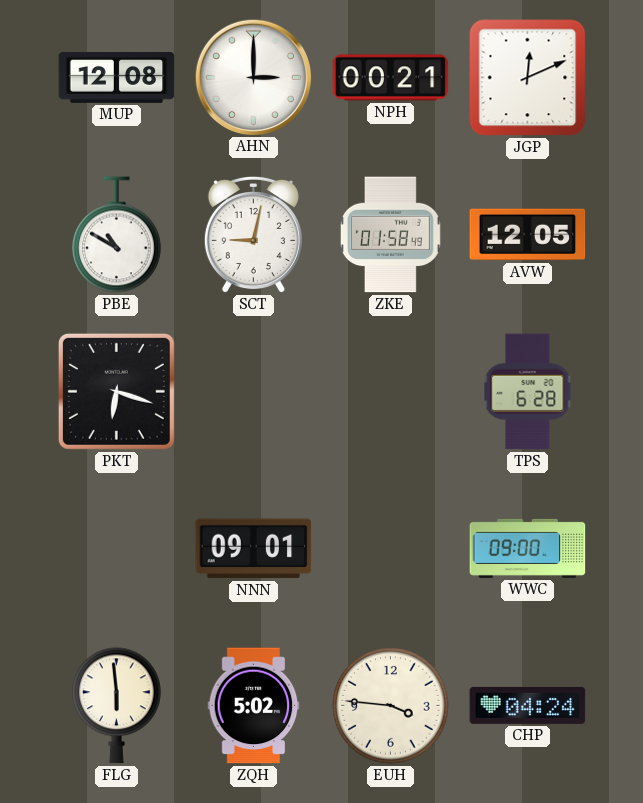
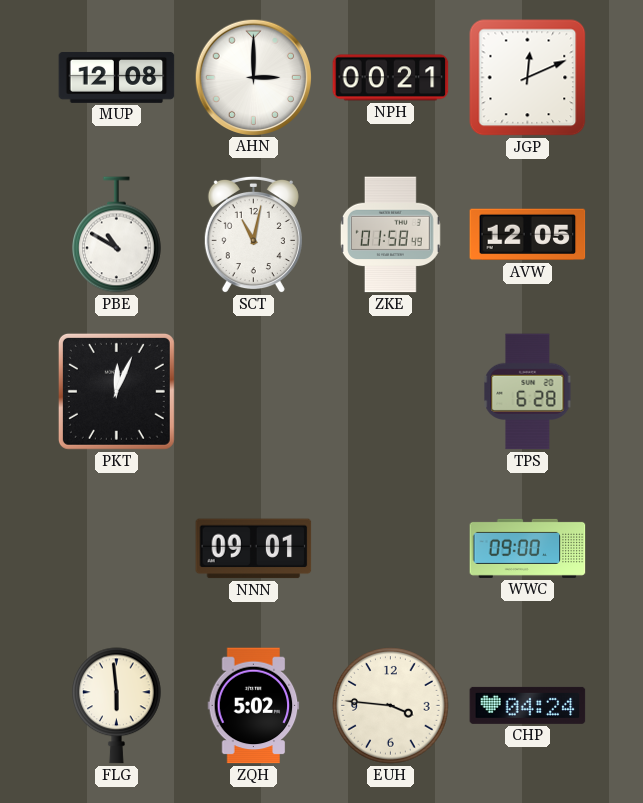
SCT: 9:02 -> 11:02 (253, 235)
PKT: 6:18 -> 12:04 (116, 391)
